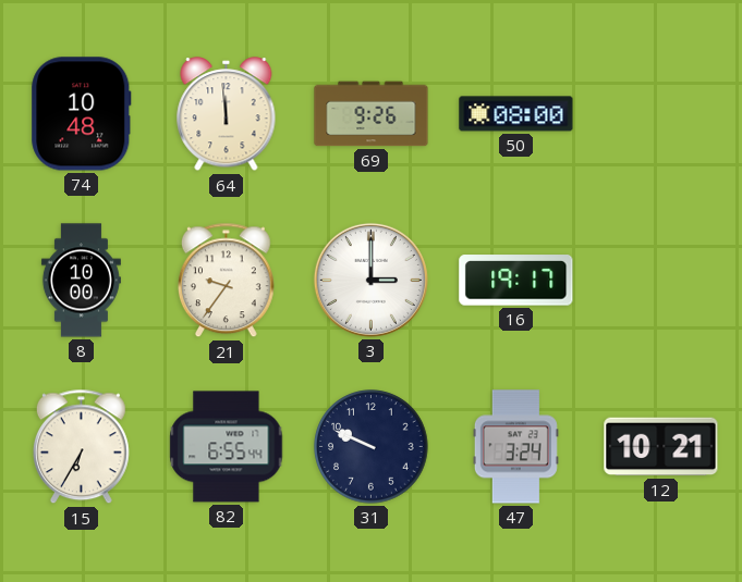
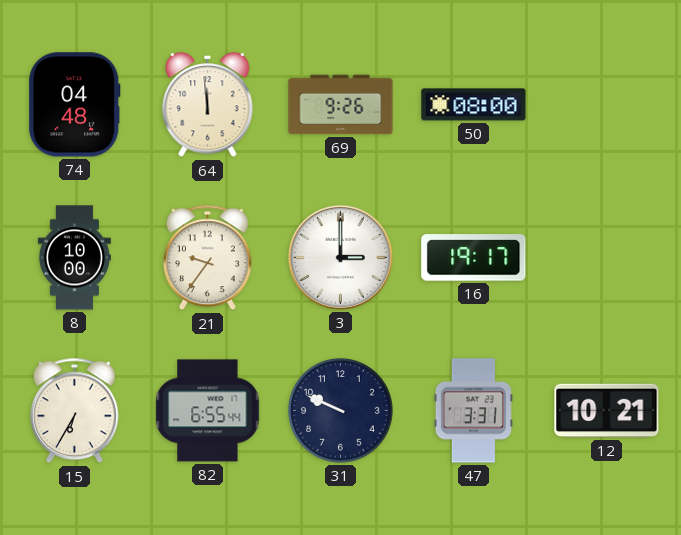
74: 10:48 -> 04:48 (75, 105)
47: 3:24 -> 3:31 (473, 411)
